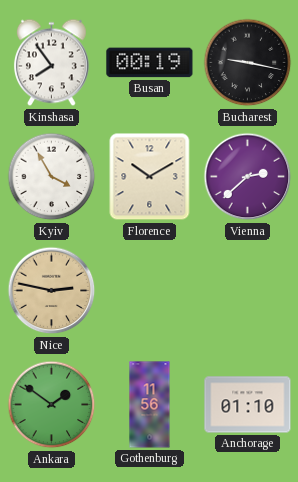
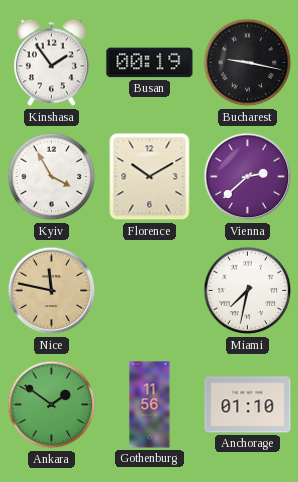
Kinshasa: 7:54 -> 1:54 (51, 63)
Nice: 2:47 -> 11:47 (52, 291)
Miami: none -> 7:32 (248, 291)
